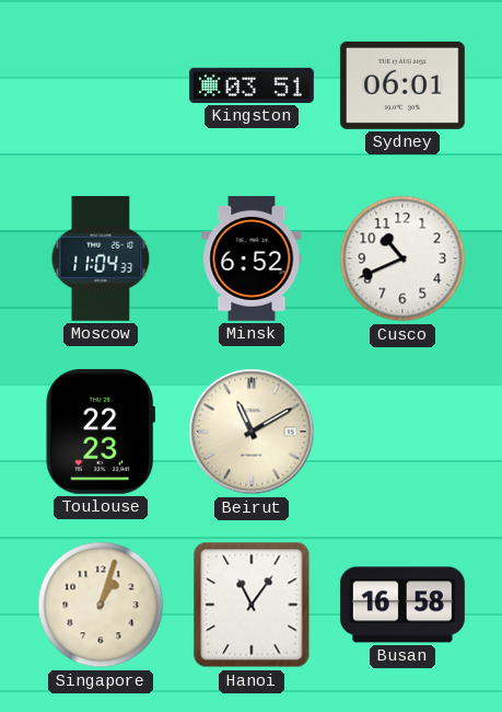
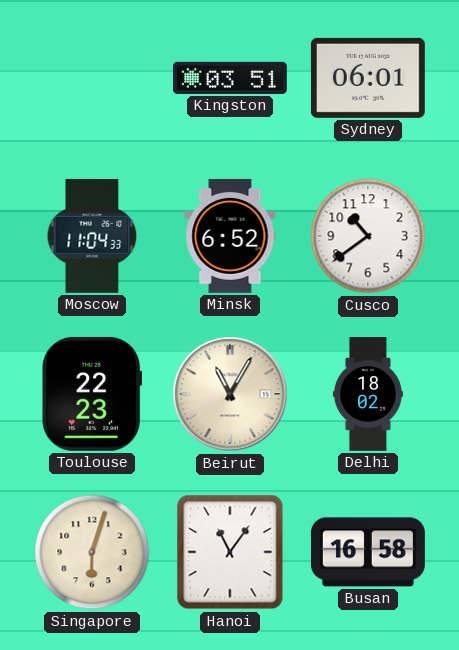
Cusco: 10:41 -> 10:39 (368, 236)
Beirut: 11:10 -> 11:05 (230, 394)
Delhi: none -> 18:02 (368, 395)
Singapore: 1:03 -> 6:03 (92, 552)
